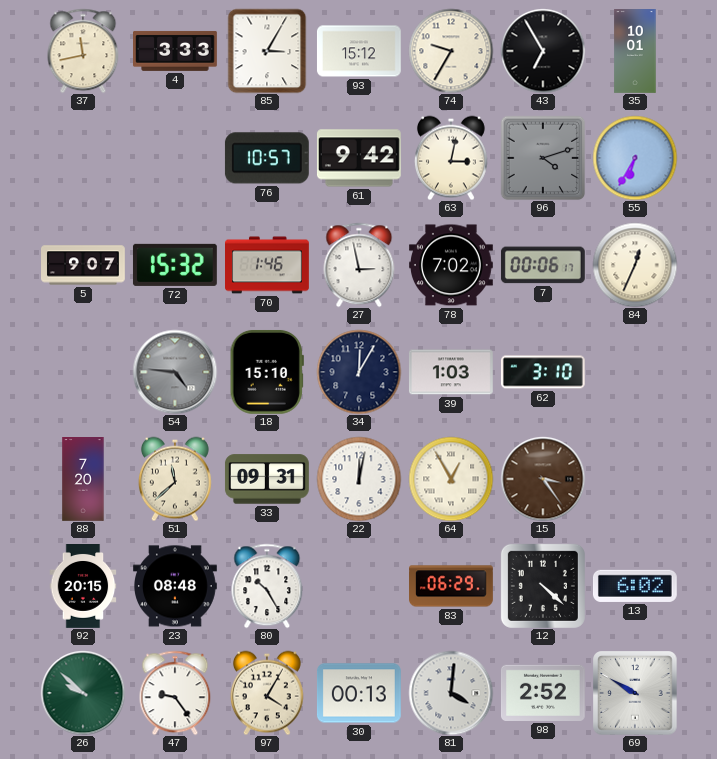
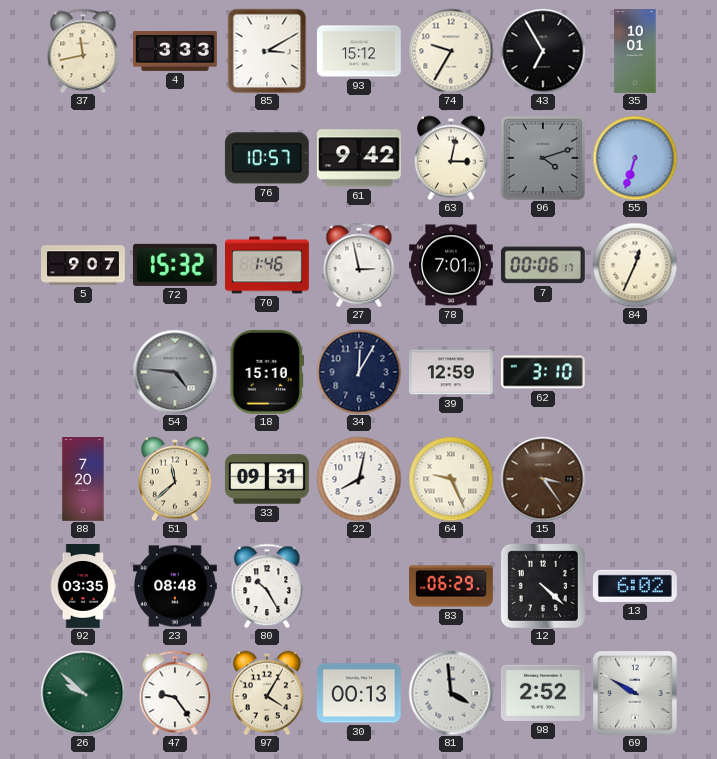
85: 3:05 -> 3:10 (267, 51)
55: 6:35 -> 6:33 (635, 158)
78: 7:02 -> 7:01 (452, 265)
39: 1:03 -> 12:59 (451, 372)
22: 12:02 -> 8:02 (359, 479)
64: 12:55 -> 9:26 (451, 479)
92: 20:15 -> 03:35 (83, 587)
81: 4:01 -> 3:59 (451, 693)
